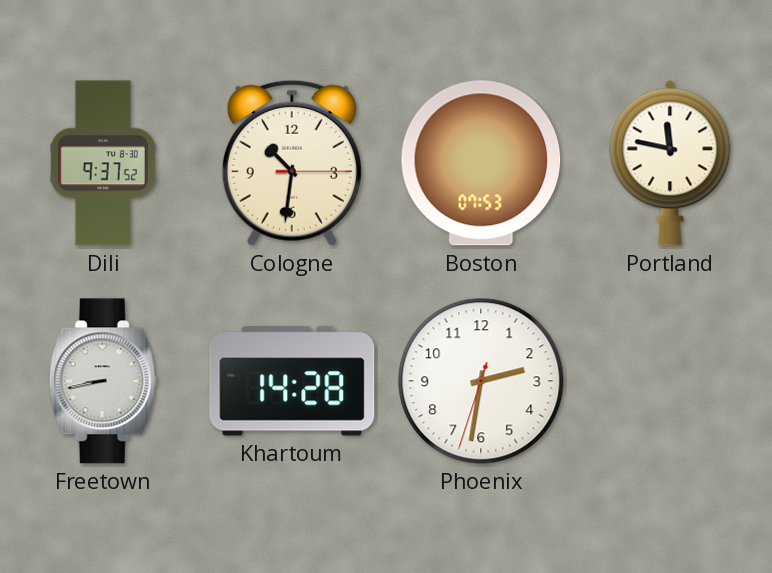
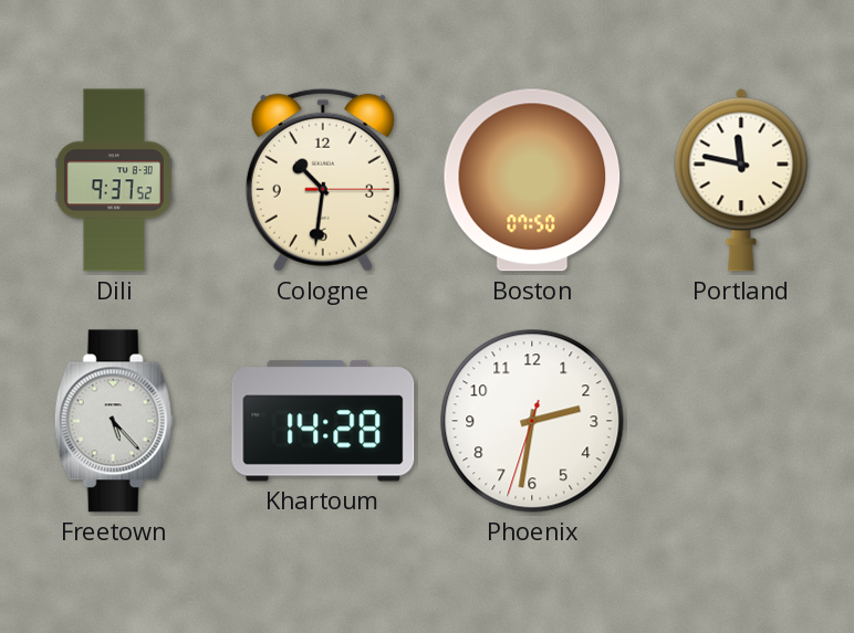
Boston: 07:53 -> 07:50 (532, 180)
Freetown: 8:43 -> 5:23 (114, 421)
